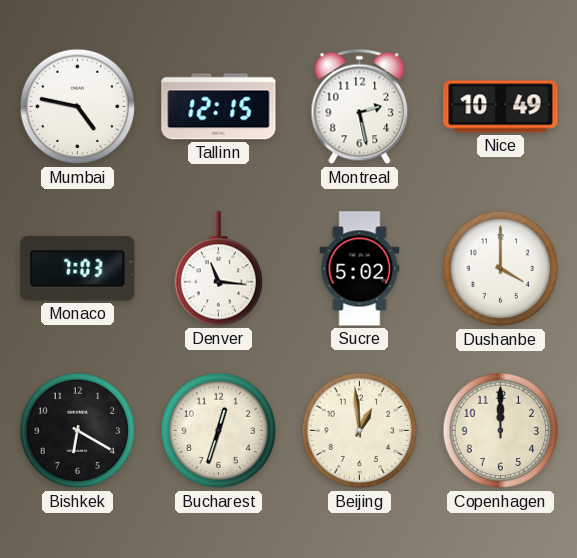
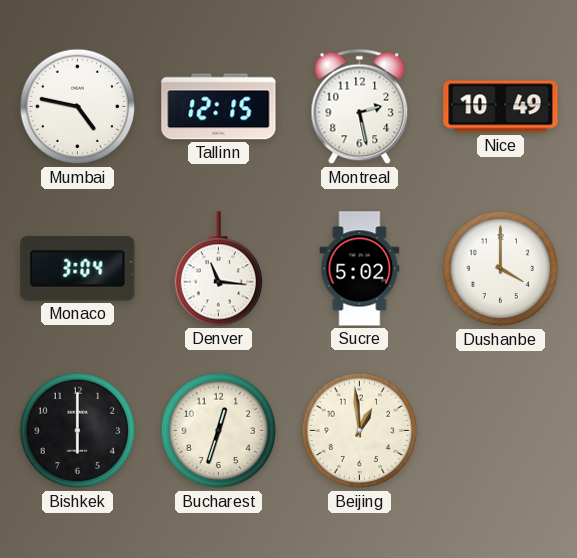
Monaco: 7:03 -> 3:04 (78, 269)
Bishkek: 6:20 -> 6:00 (78, 431)
Copenhagen: 12:00 -> none (501, 431)
